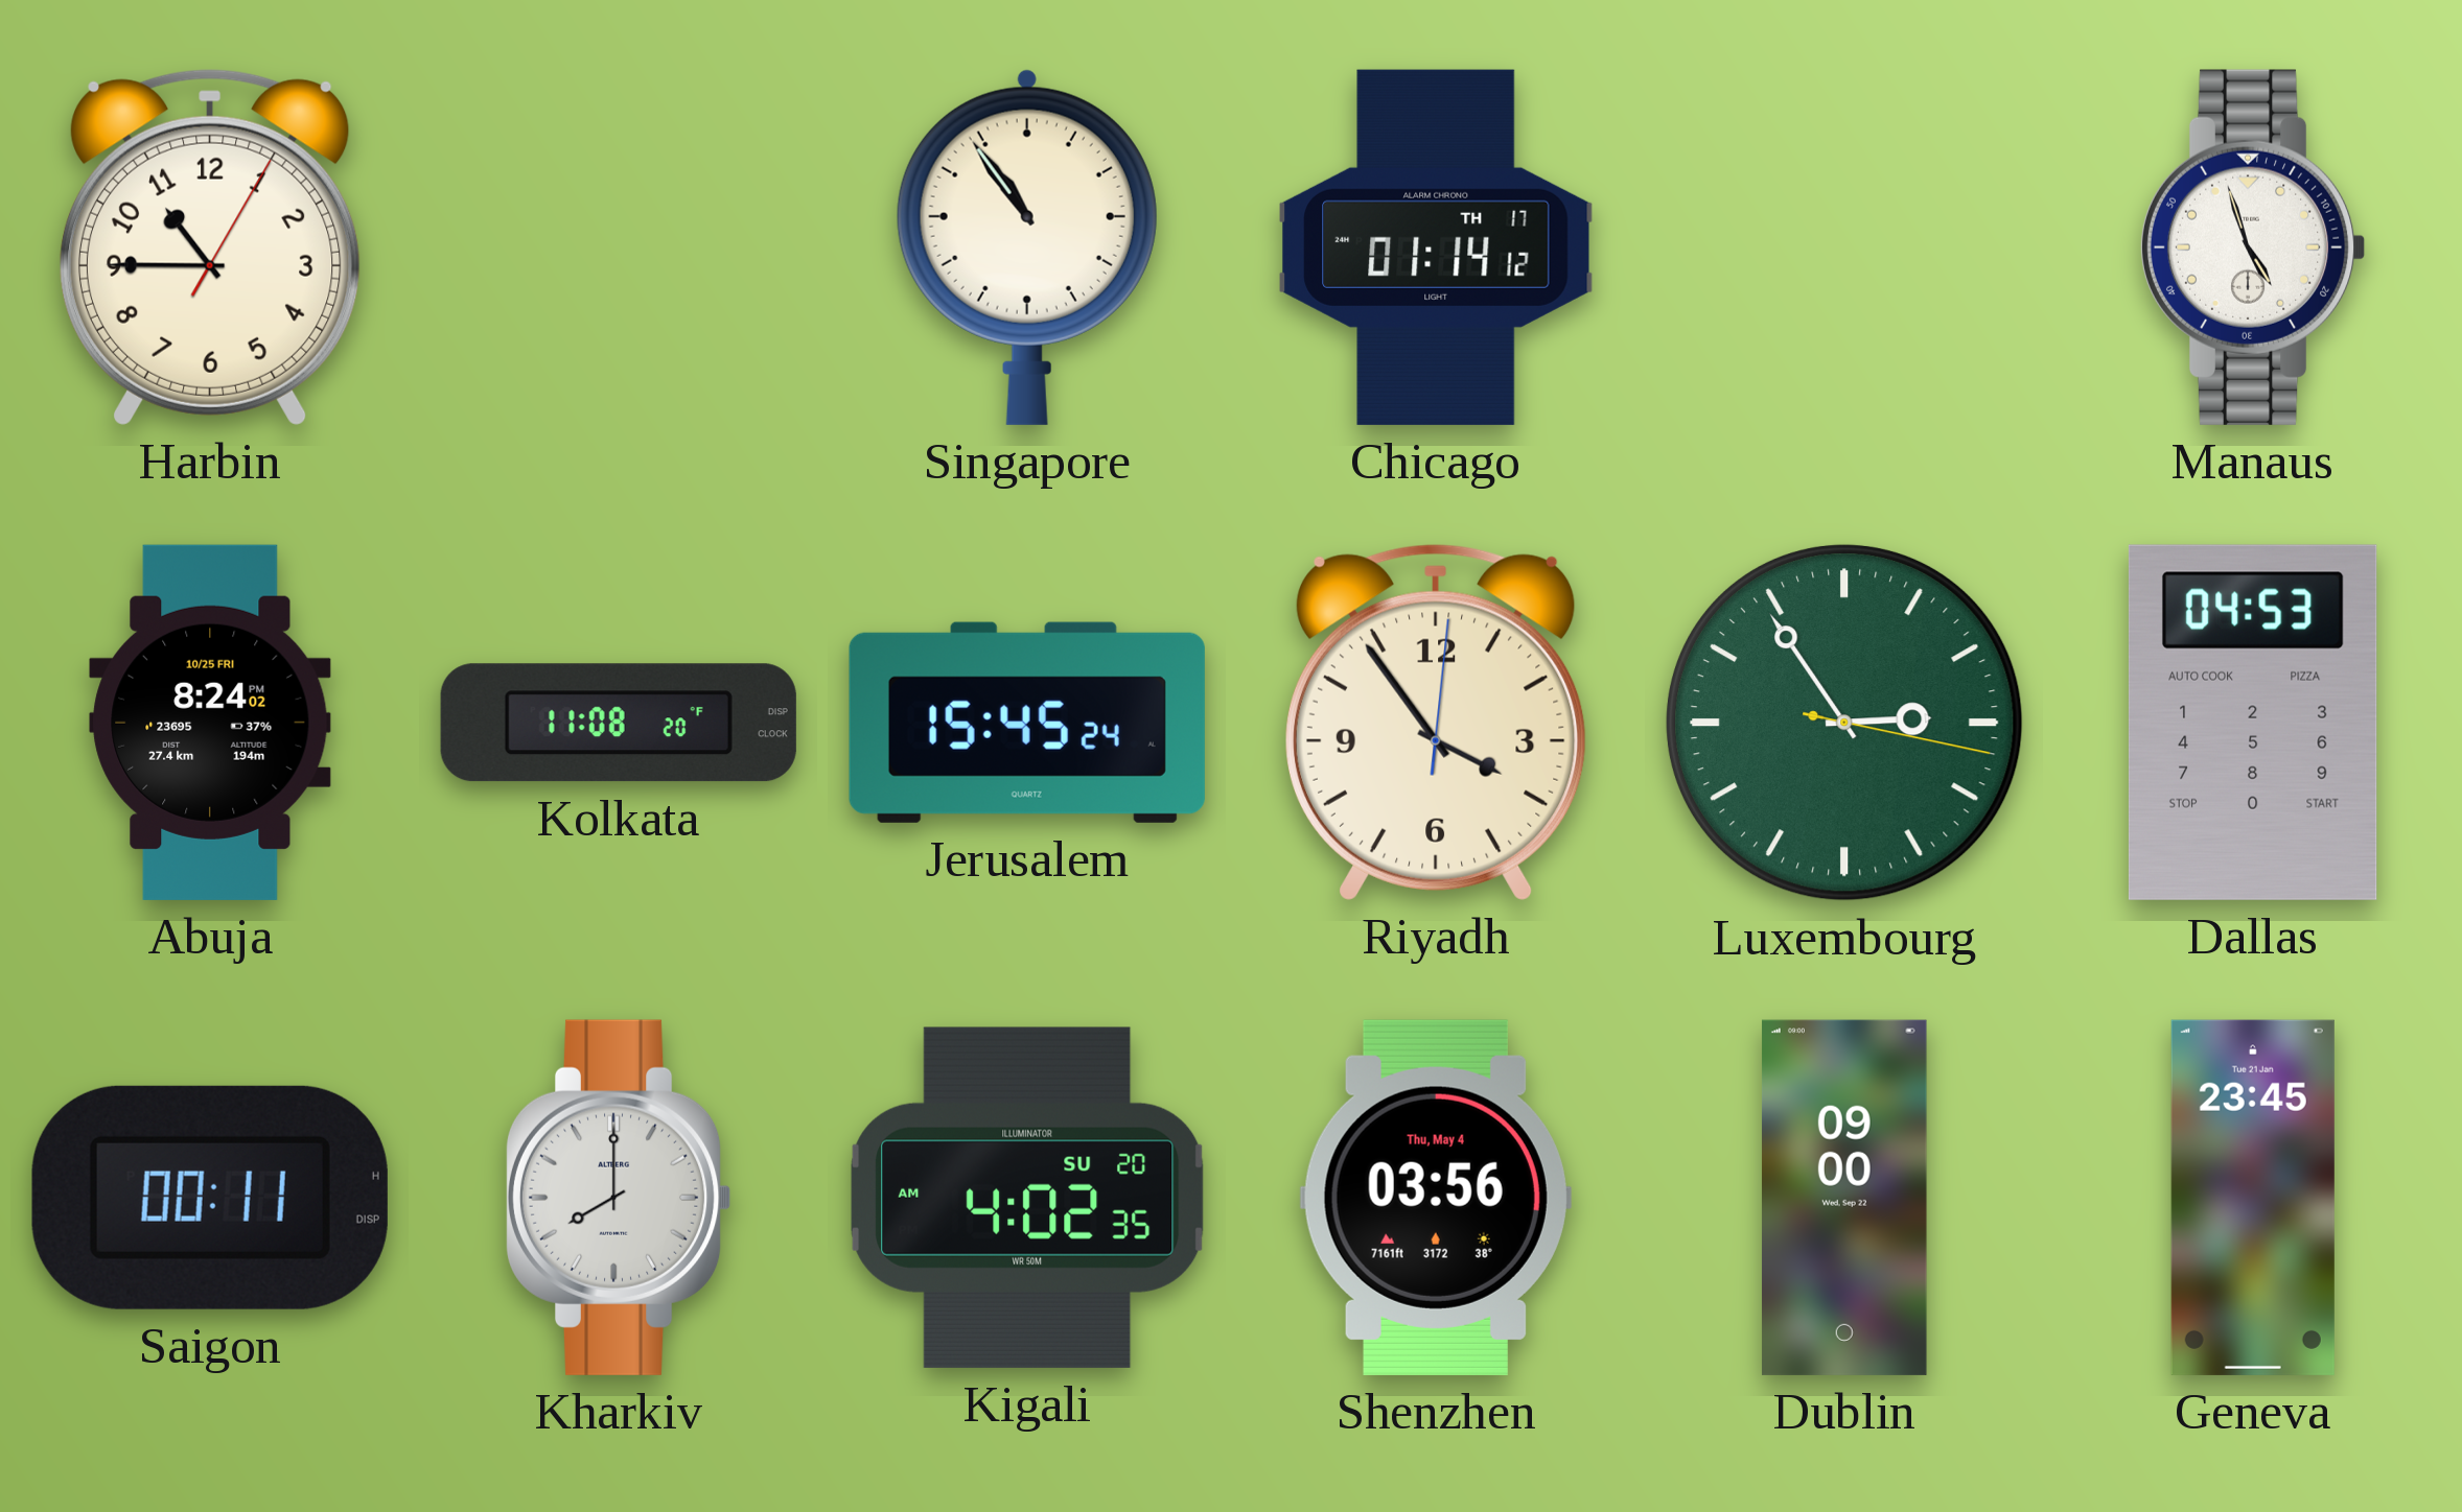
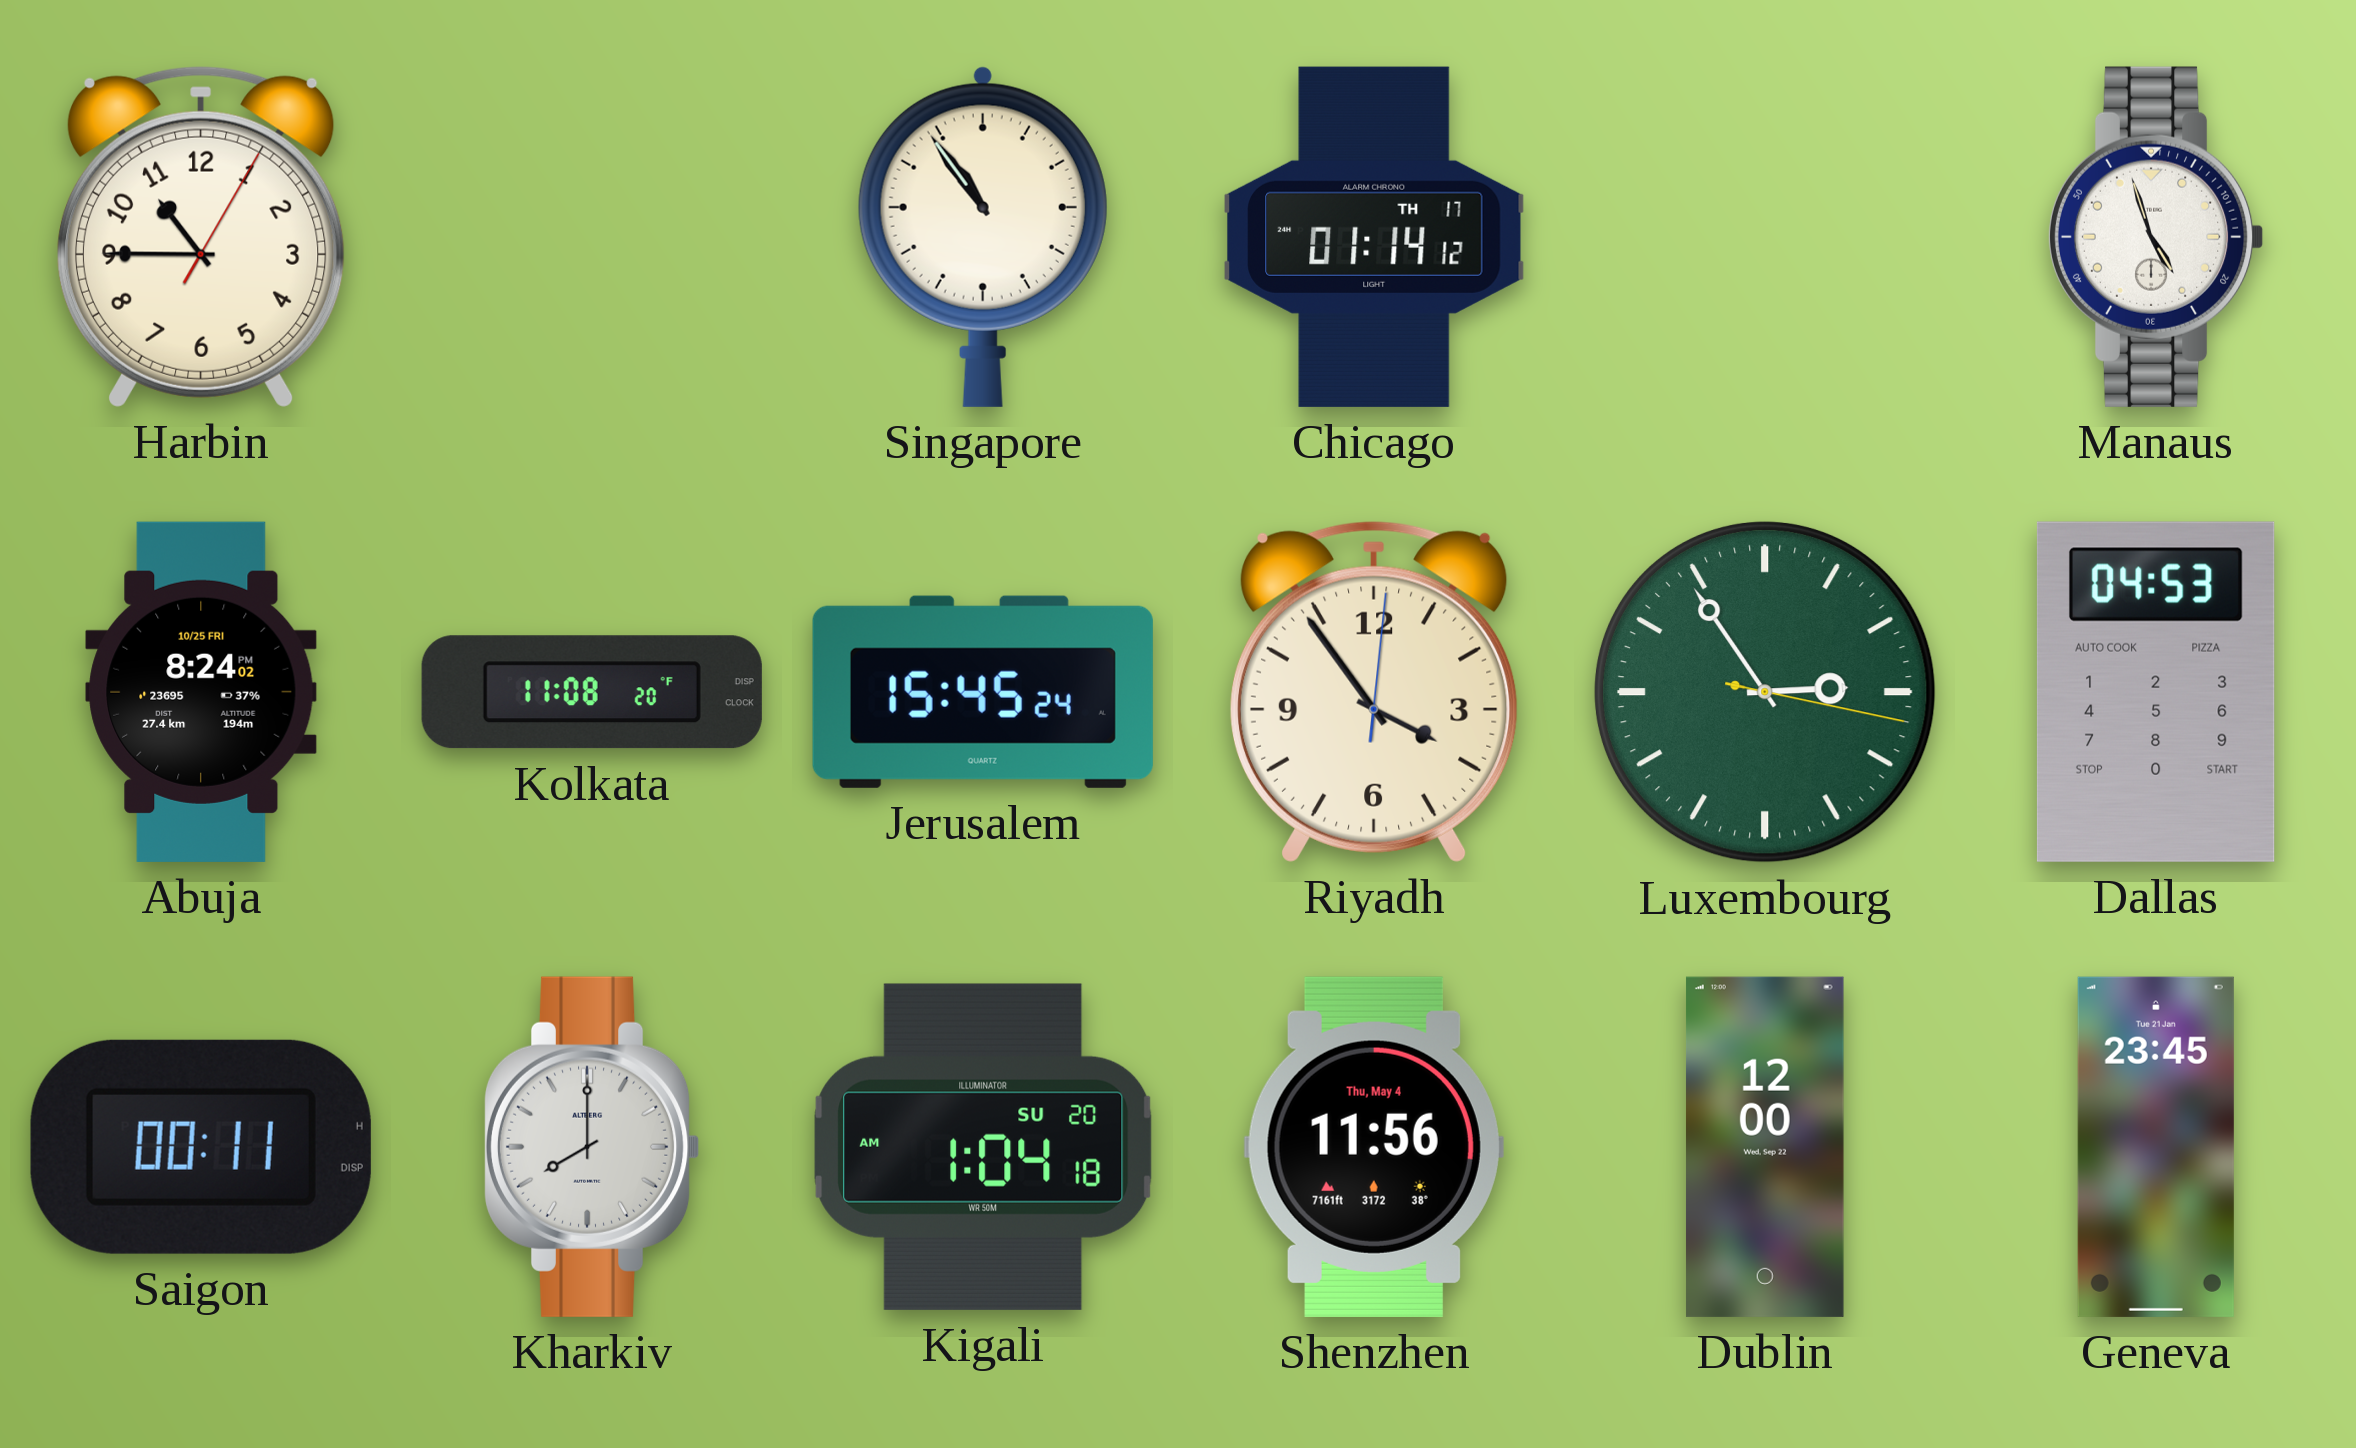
Kigali: 4:02 -> 1:04 (983, 1147)
Shenzhen: 03:56 -> 11:56 (1374, 1147)
Dublin: 09:00 -> 12:00 (1765, 1147)
